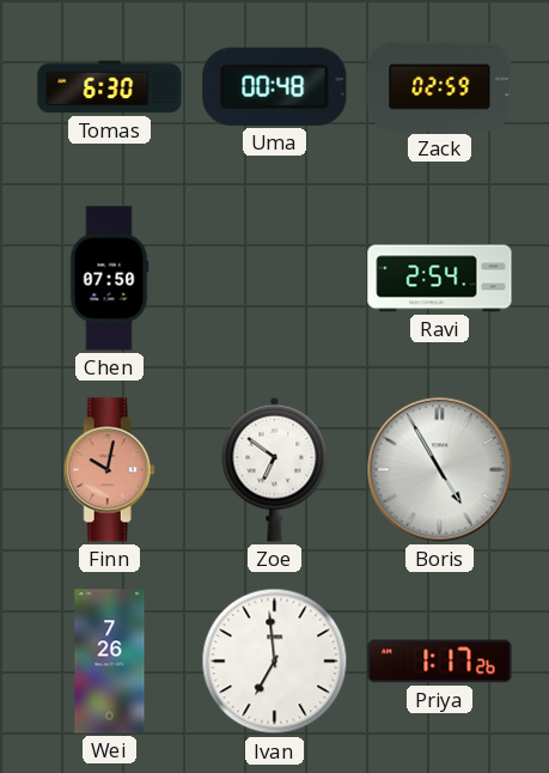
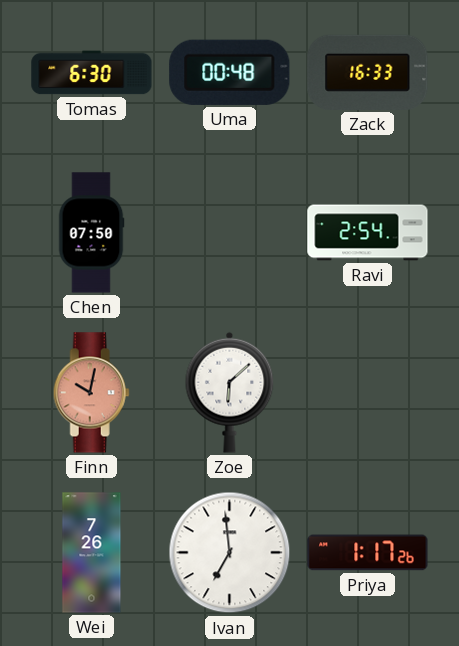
Zack: 02:59 -> 16:33 (368, 72)
Zoe: 6:51 -> 6:08 (230, 392)
Boris: 4:55 -> none (440, 470)
